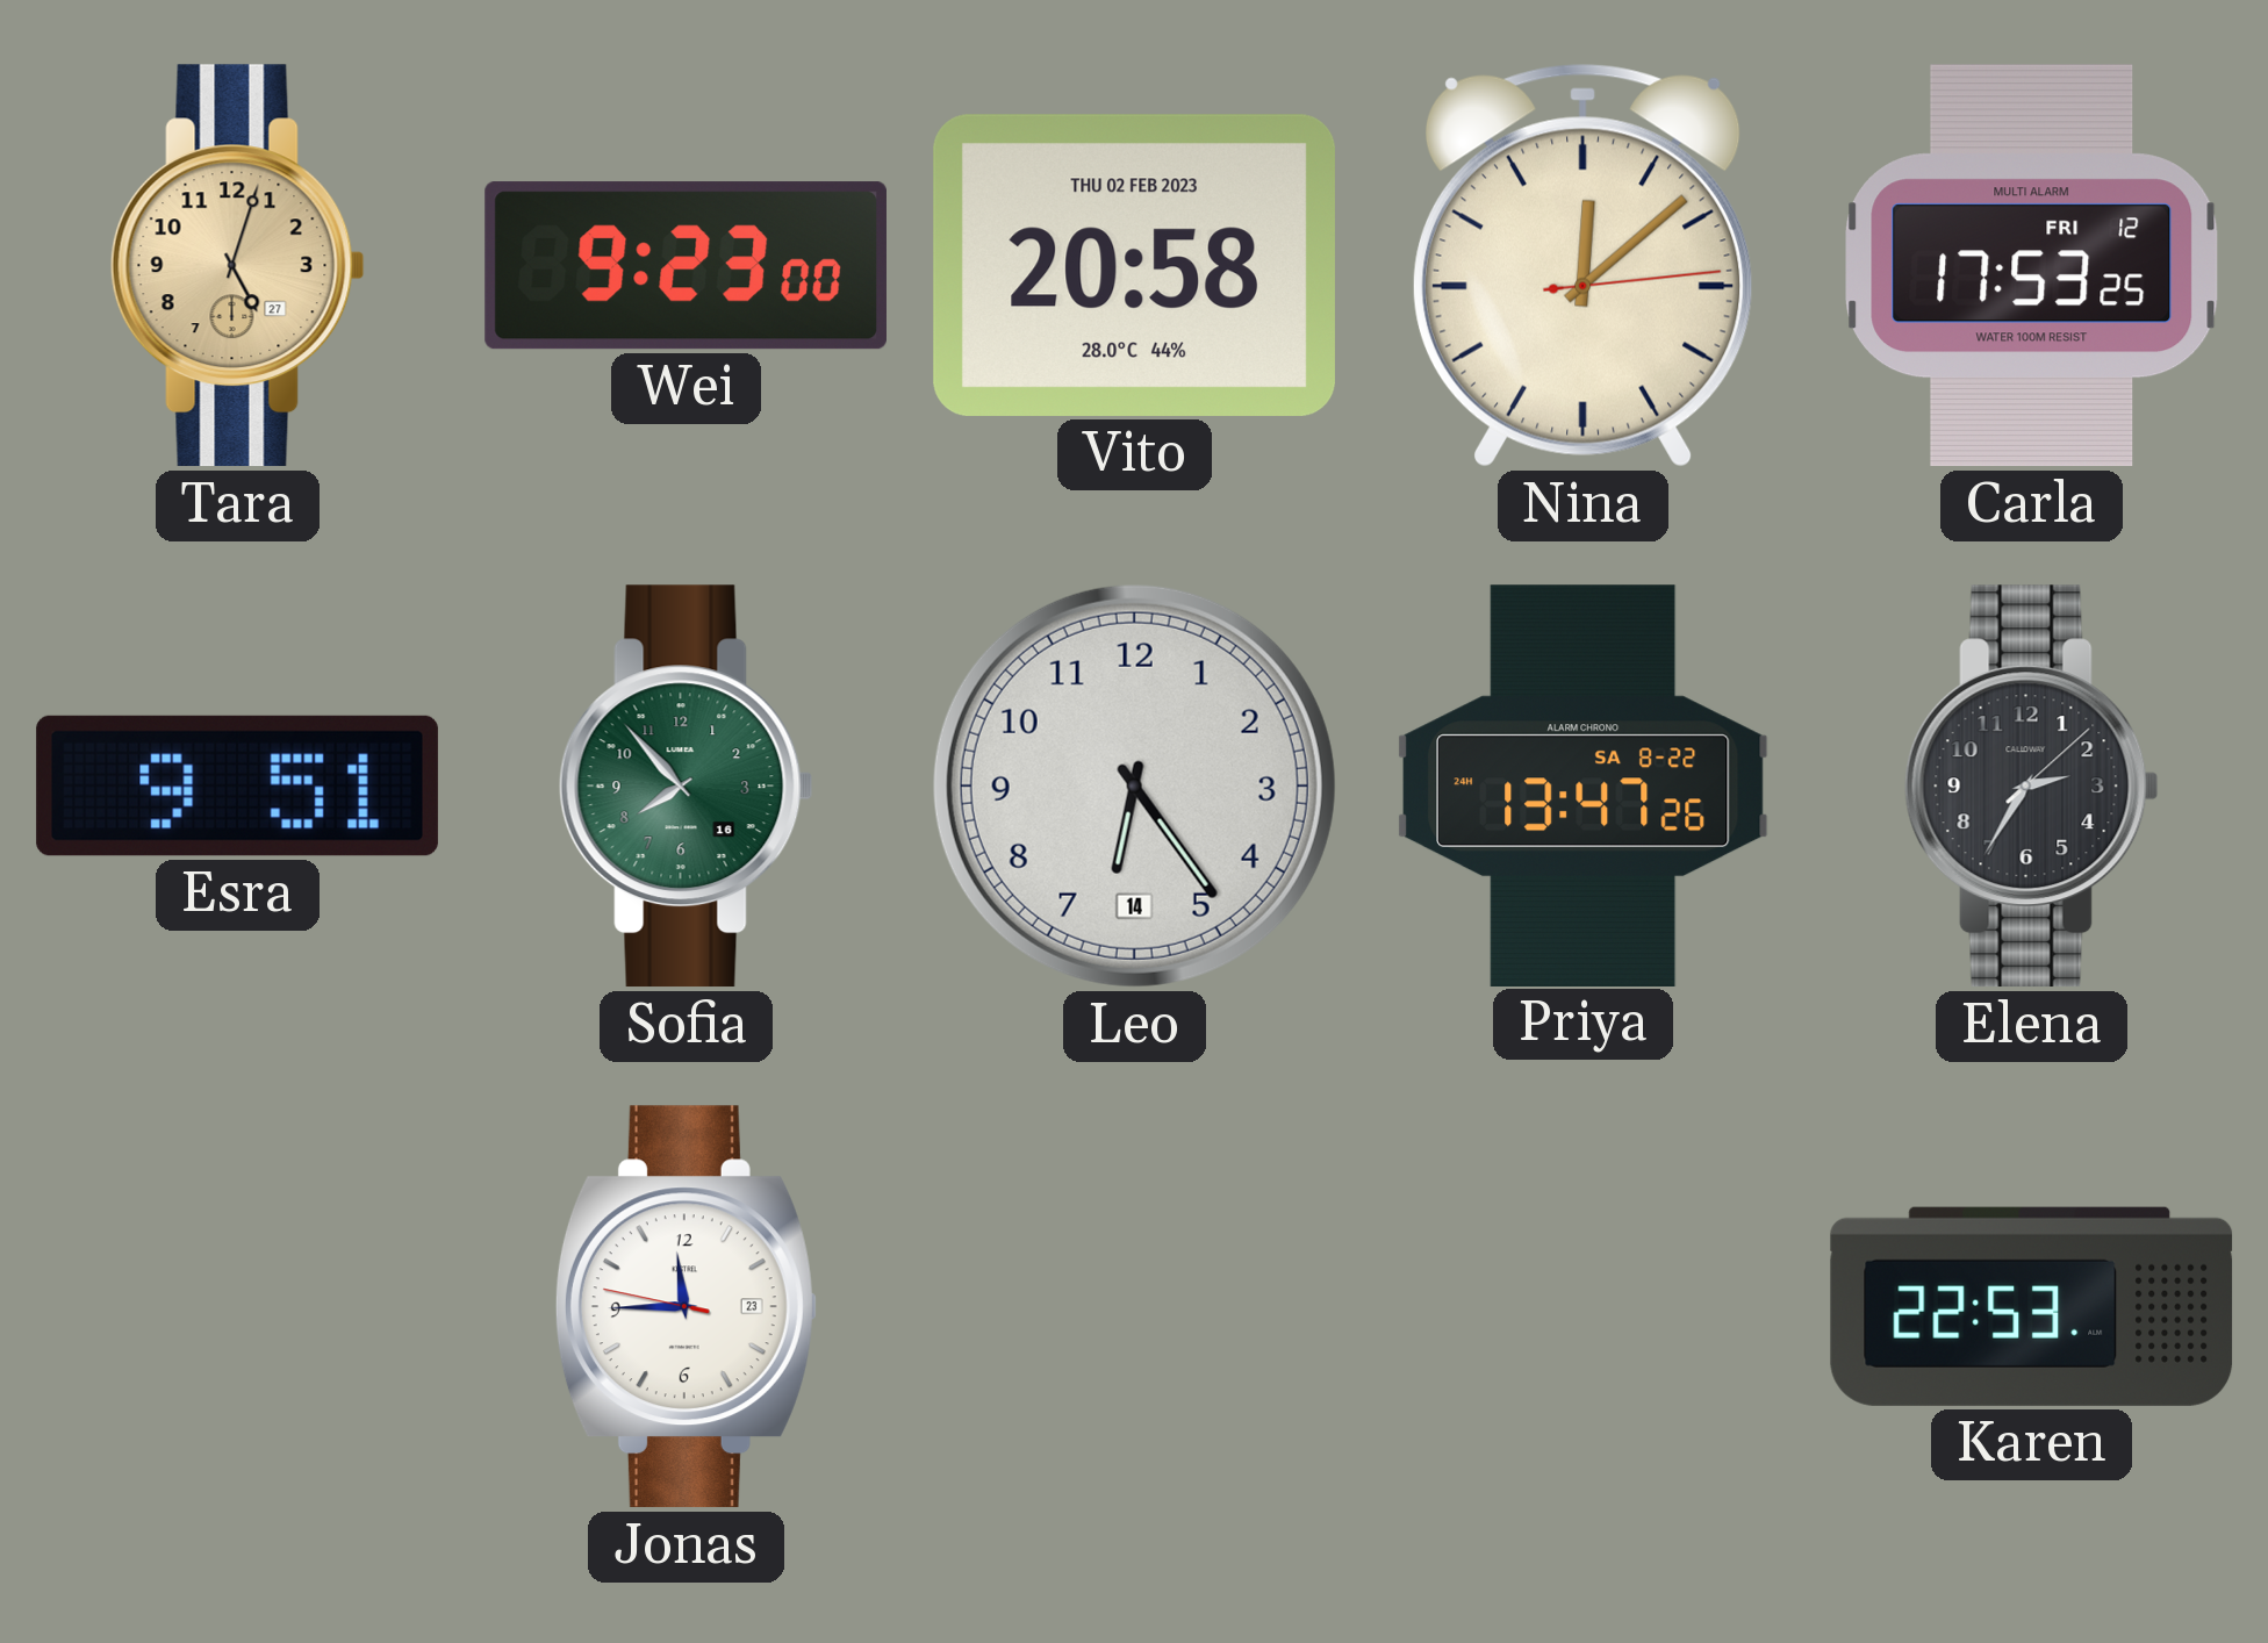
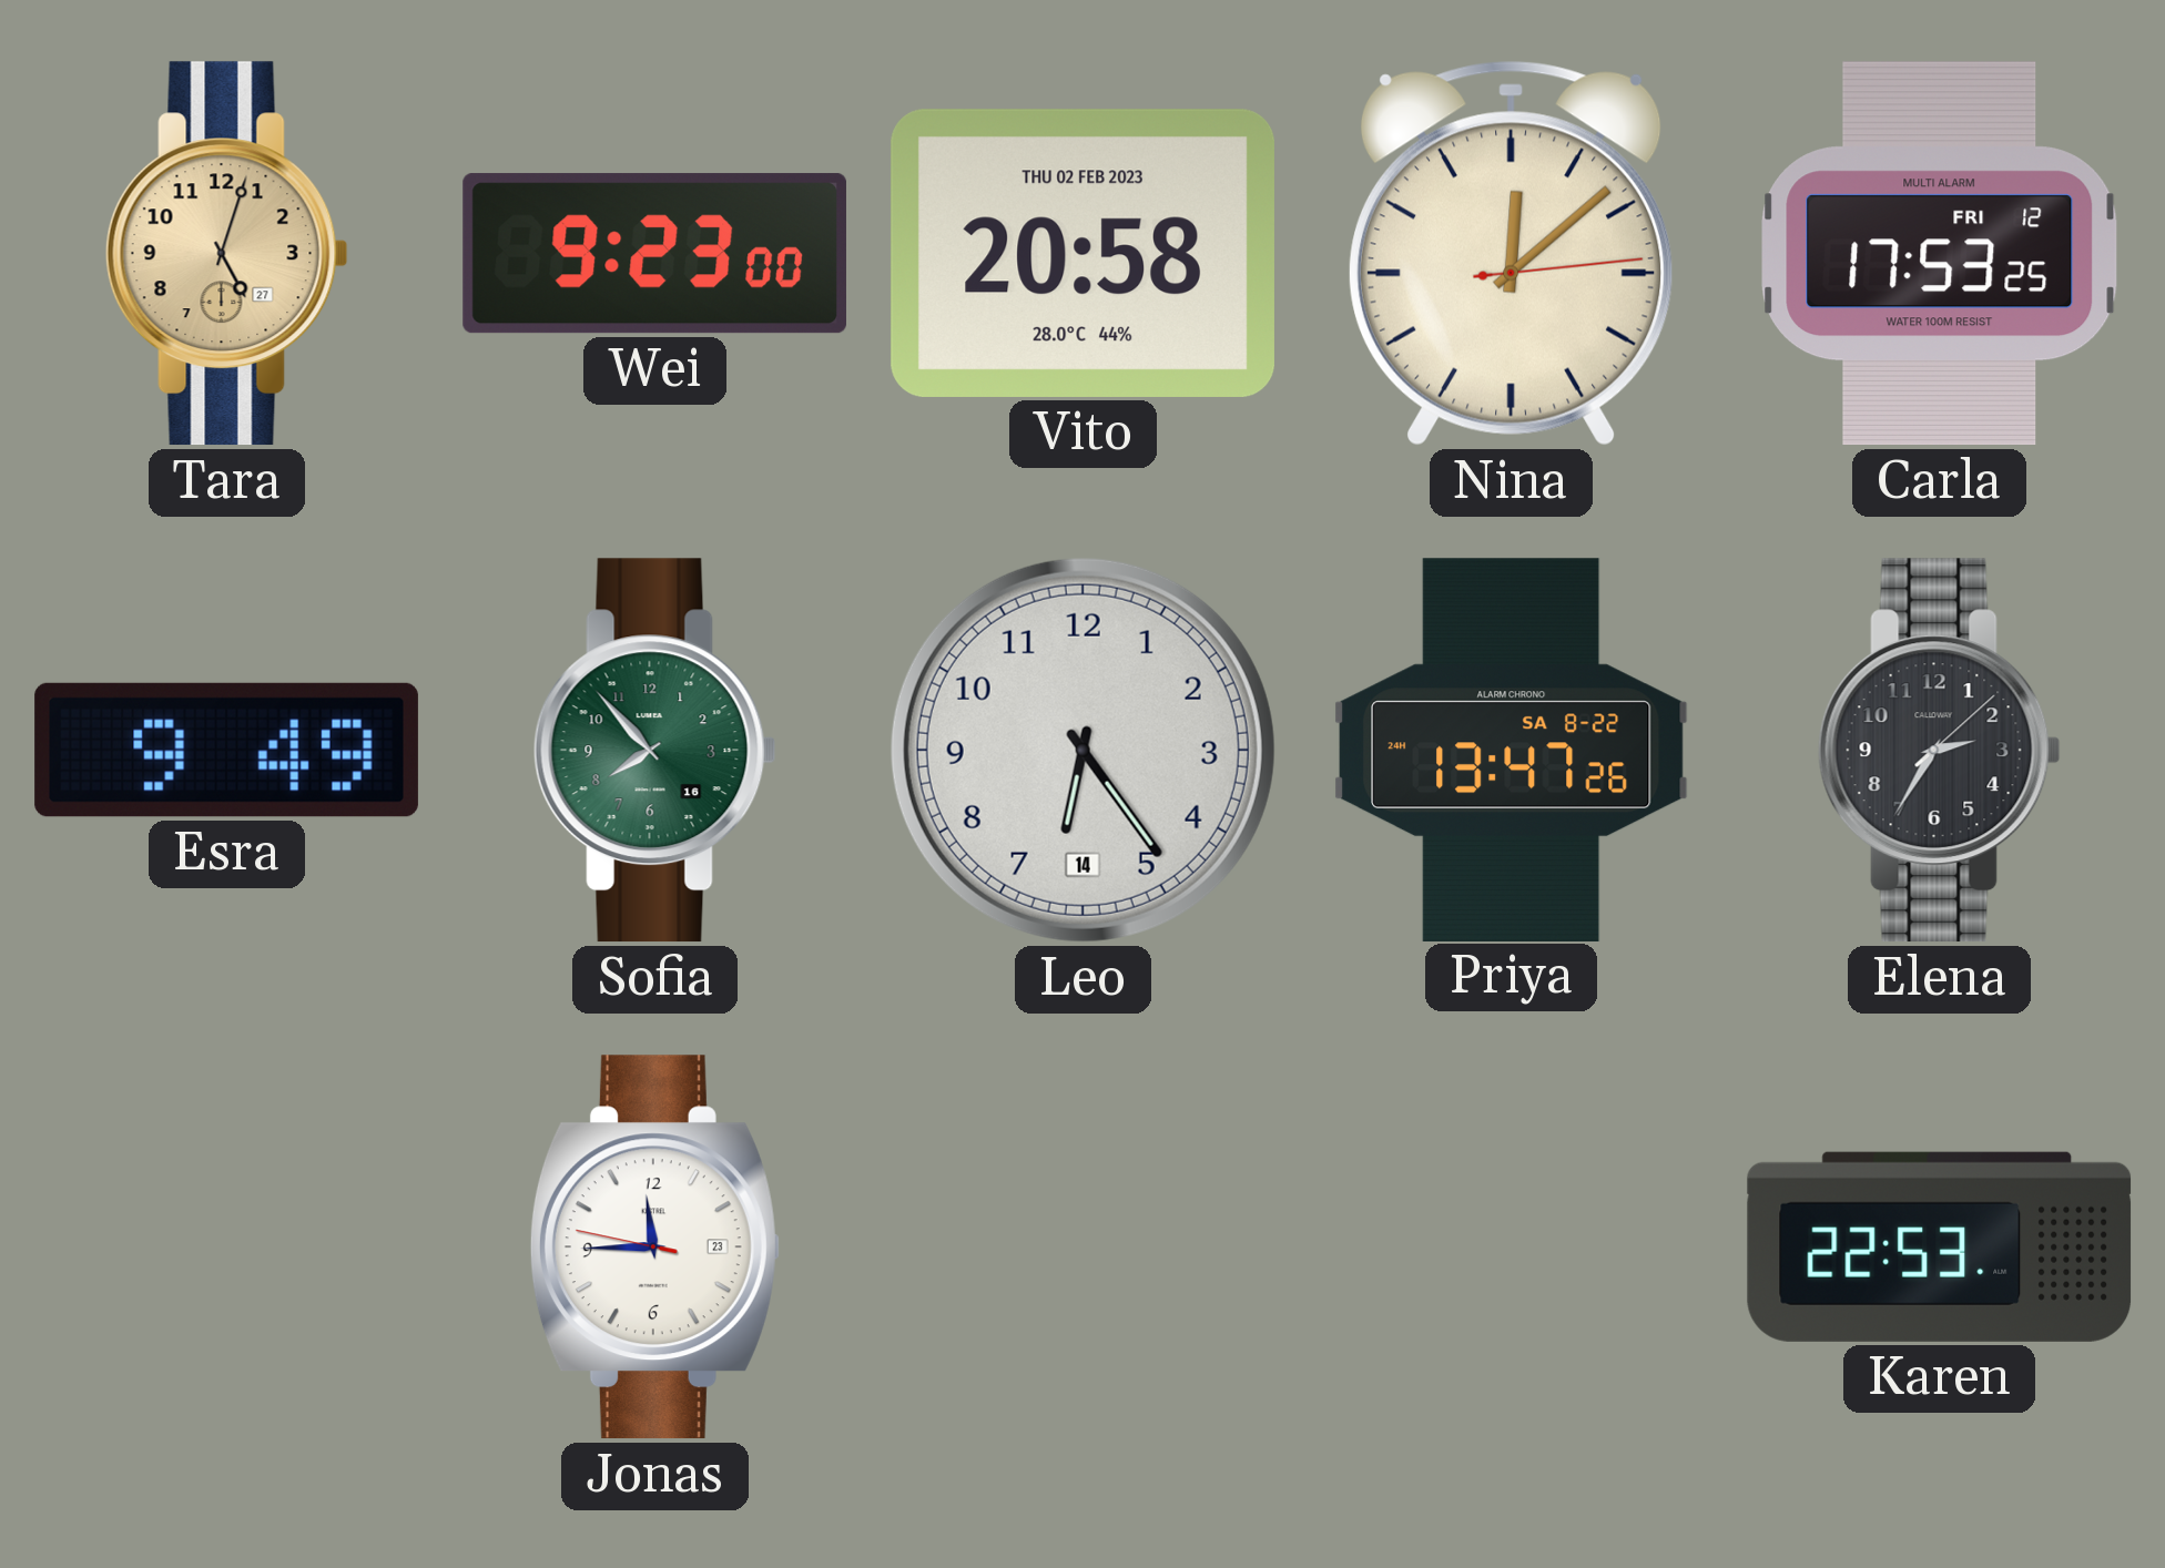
Esra: 9:51 -> 9:49 (226, 750)
